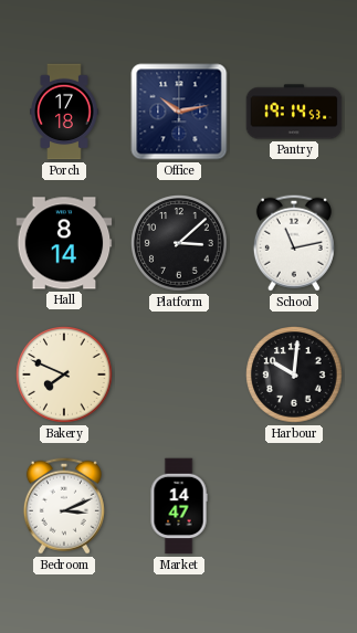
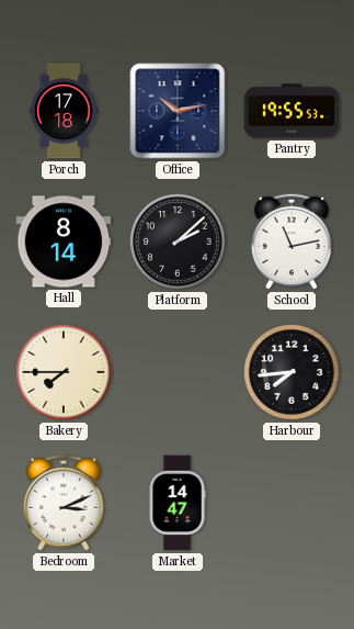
Pantry: 19:14 -> 19:55 (292, 111)
Platform: 3:08 -> 2:08 (179, 243)
Bakery: 7:49 -> 7:45 (65, 373)
Harbour: 10:01 -> 7:44 (293, 373)
